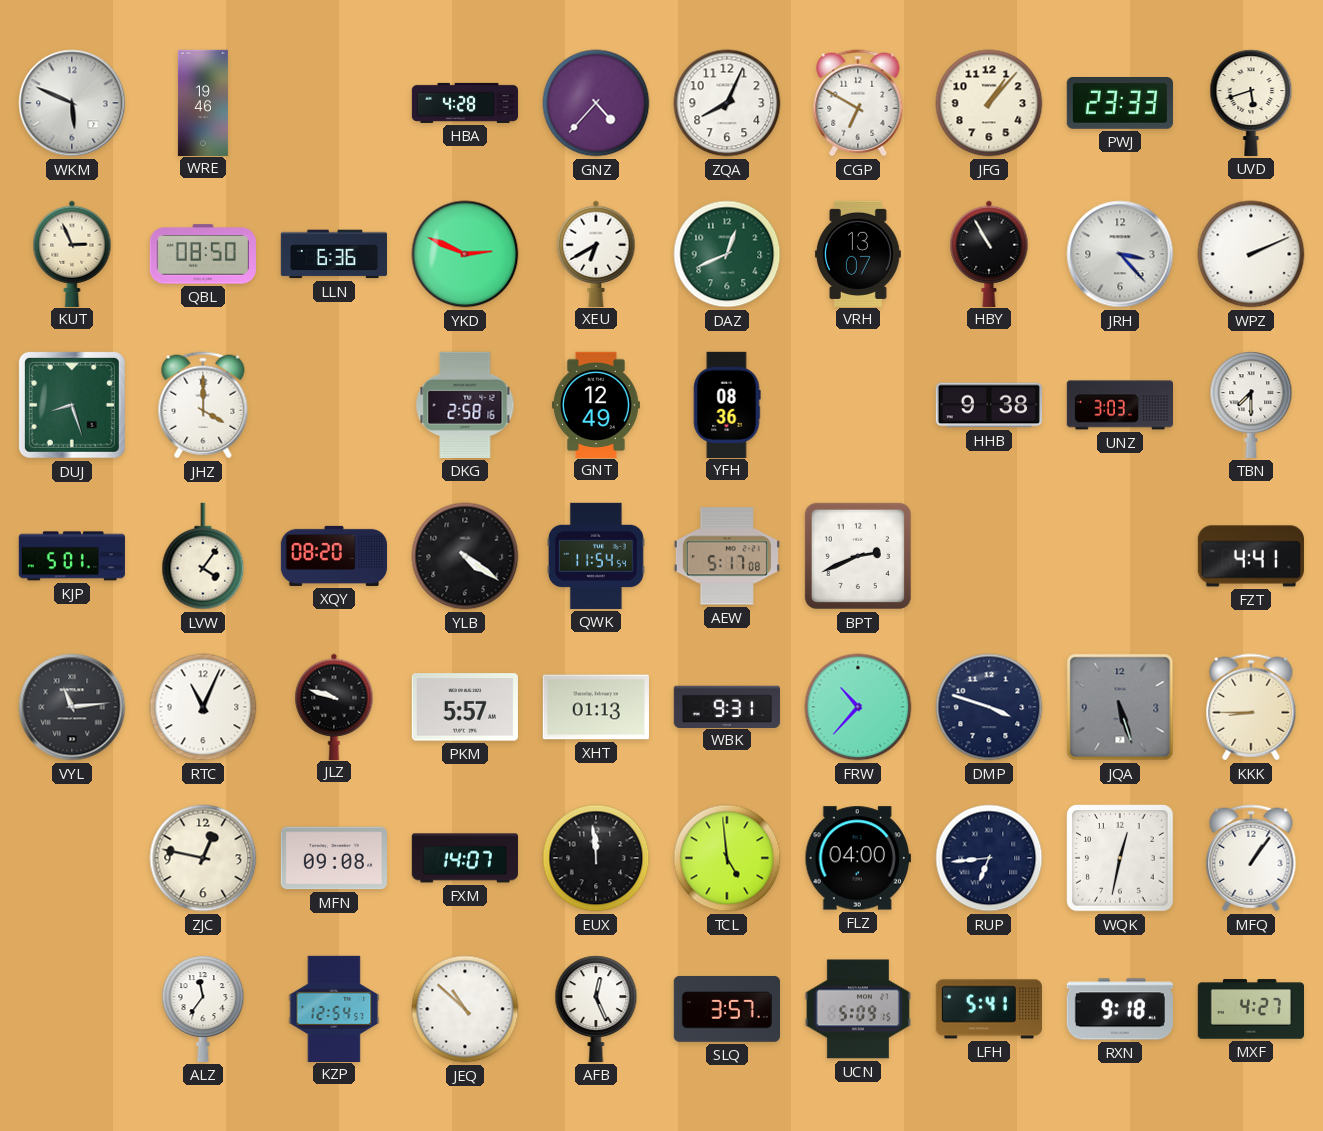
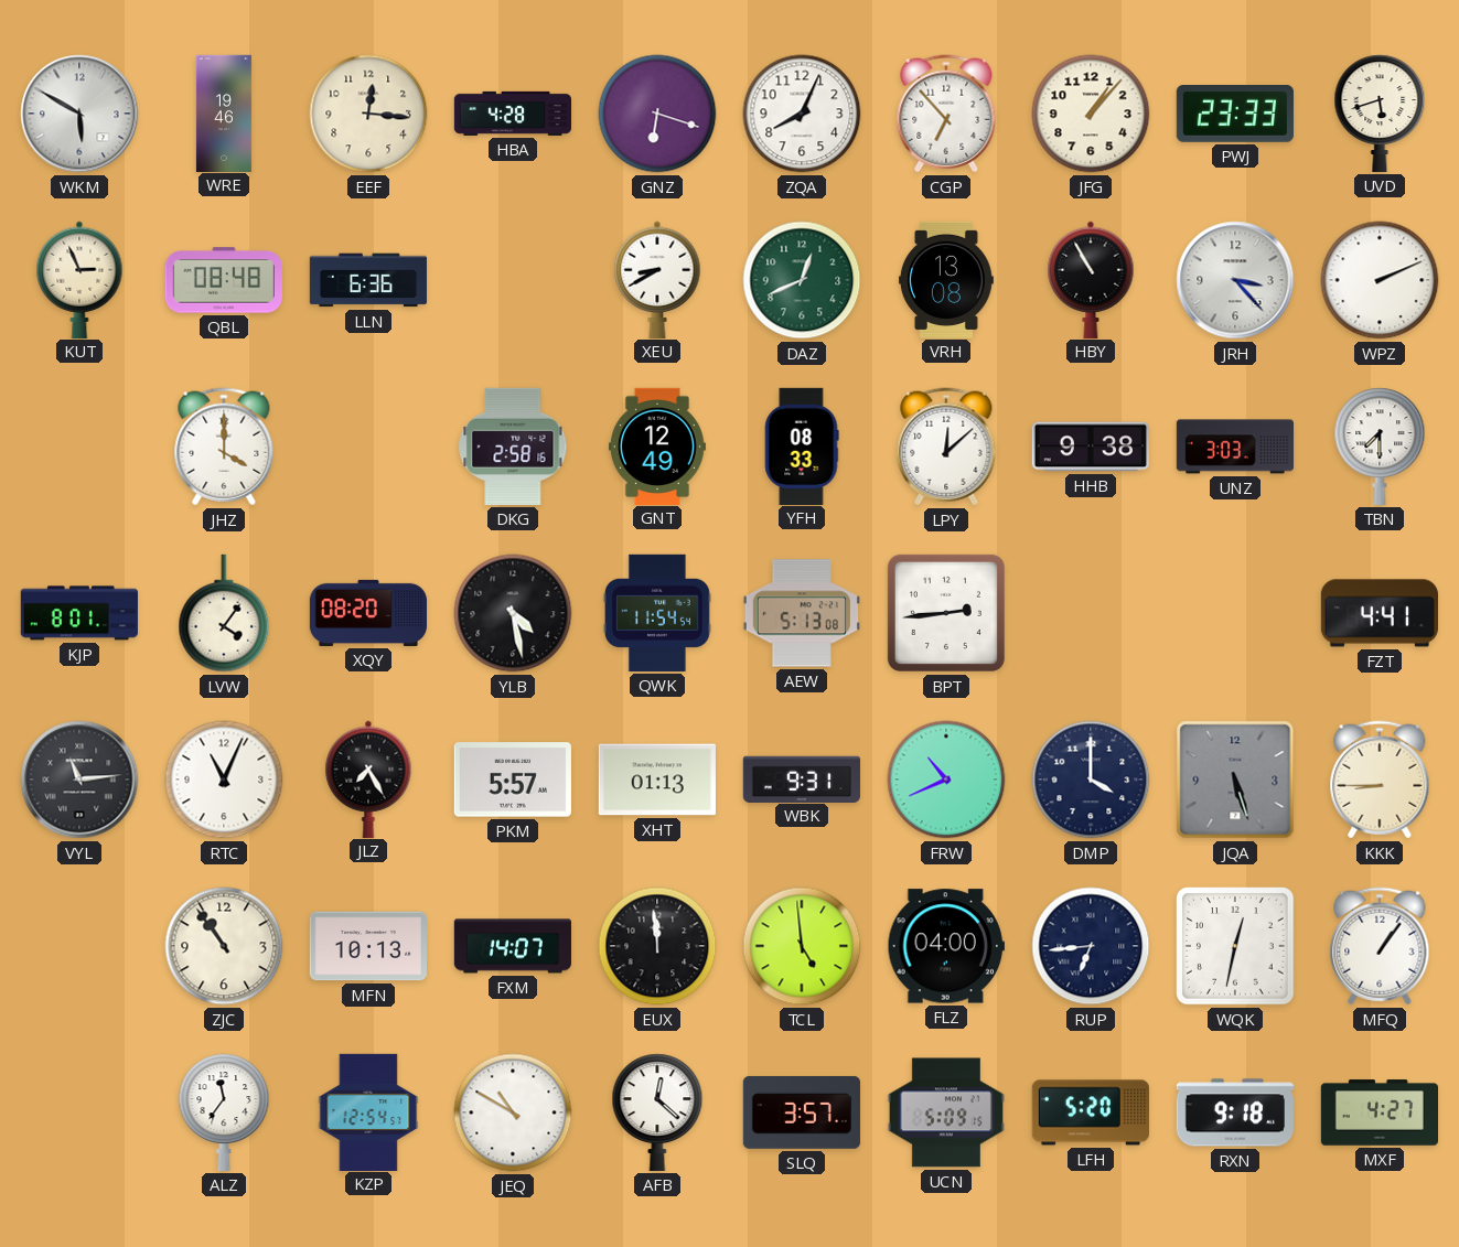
WKM: 5:49 -> 5:50 (79, 114)
EEF: none -> 12:16 (368, 114)
GNZ: 4:37 -> 6:18 (657, 114)
CGP: 6:50 -> 6:53 (946, 114)
QBL: 08:50 -> 08:48 (224, 280)
YKD: 2:49 -> none (465, 254)
XEU: 6:40 -> 8:40 (657, 279)
VRH: 13:07 -> 13:08 (946, 279)
DUJ: 8:27 -> none (72, 405)
YFH: 08:36 -> 08:33 (802, 445)
LPY: none -> 12:08 (946, 447)
KJP: 5:01 -> 8:01 (79, 613)
YLB: 4:21 -> 4:28 (513, 613)
AEW: 5:17 -> 5:13 (802, 613)
BPT: 2:41 -> 2:44 (946, 613)
JLZ: 9:48 -> 7:25 (368, 778)
FRW: 10:37 -> 10:41 (946, 780)
DMP: 3:48 -> 4:00 (1091, 780)
ZJC: 12:47 -> 10:54 (224, 946)
MFN: 09:08 -> 10:13 (368, 946)
JEQ: 10:52 -> 10:50 (513, 1112)
AFB: 12:26 -> 12:22 (657, 1112)
LFH: 5:41 -> 5:20 (1091, 1112)
